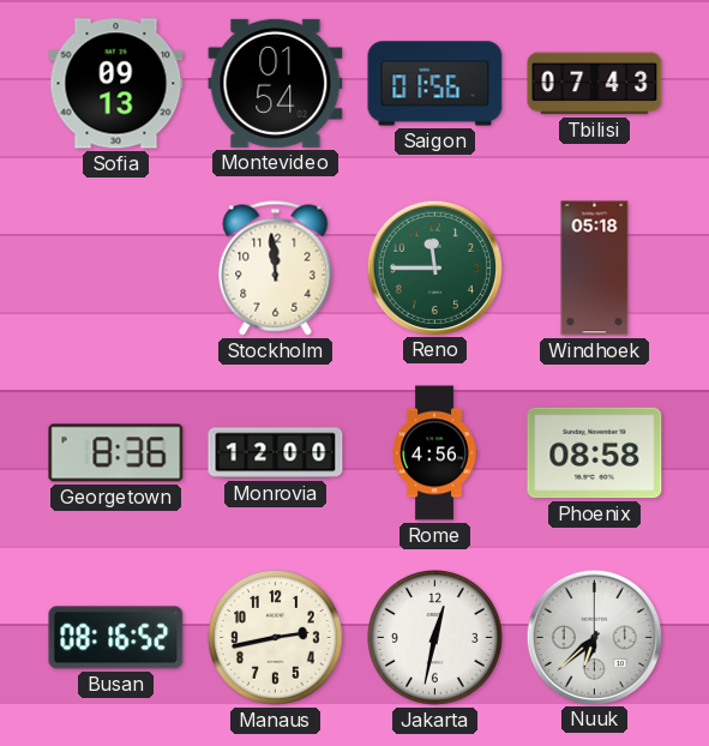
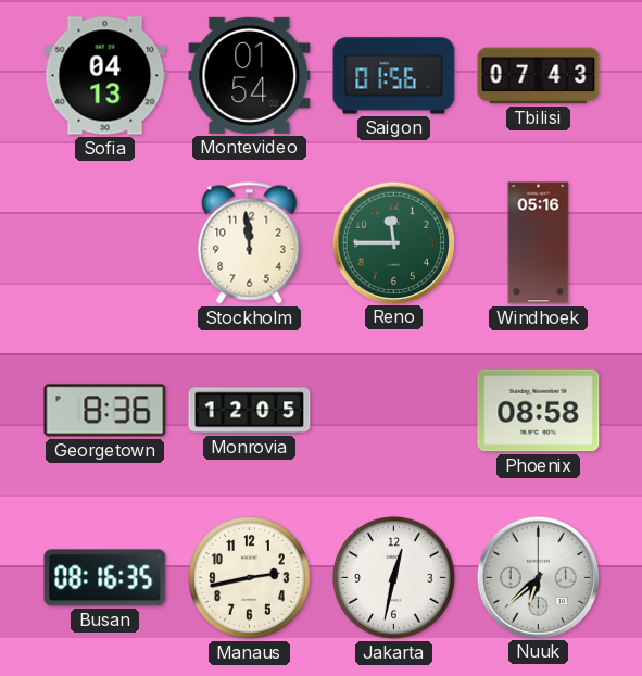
Sofia: 09:13 -> 04:13 (105, 76)
Windhoek: 05:18 -> 05:16 (539, 243)
Monrovia: 12:00 -> 12:05 (250, 411)
Rome: 4:56 -> none (434, 453)
Busan: 08:16:52 -> 08:16:35 (105, 578)
